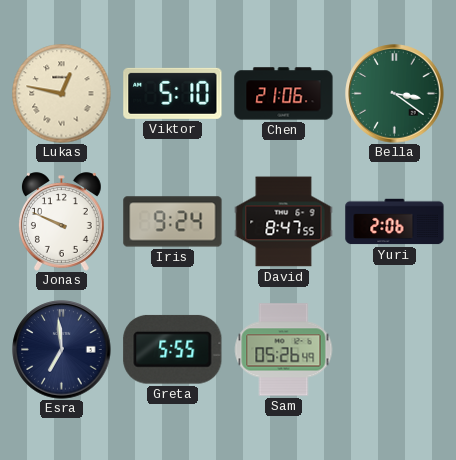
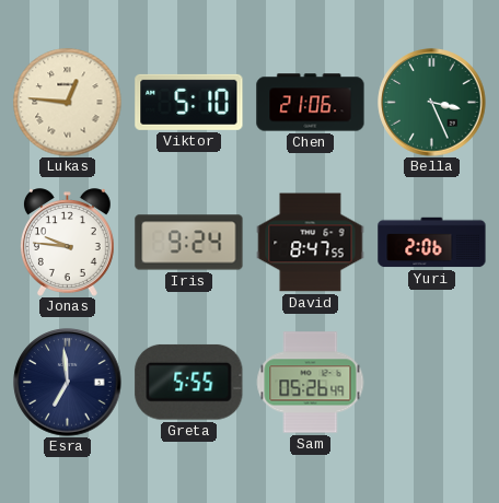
Lukas: 12:47 -> 12:46 (68, 103)
Bella: 3:21 -> 3:26 (432, 103)
Jonas: 9:49 -> 9:46 (67, 243)
